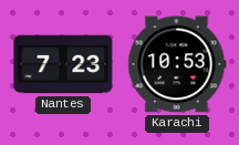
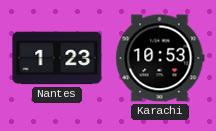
Nantes: 7:23 -> 1:23 (57, 58)
